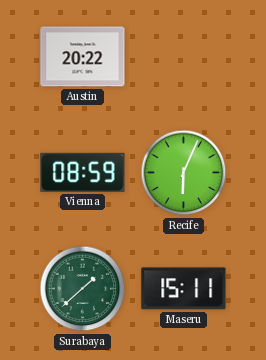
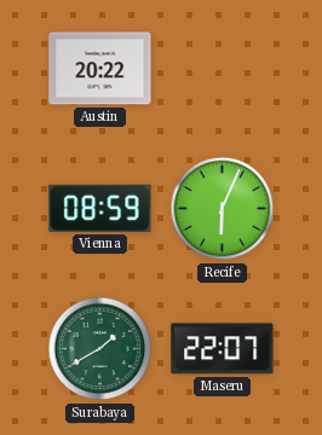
Surabaya: 1:38 -> 1:40 (100, 349)
Maseru: 15:11 -> 22:07 (223, 349)
